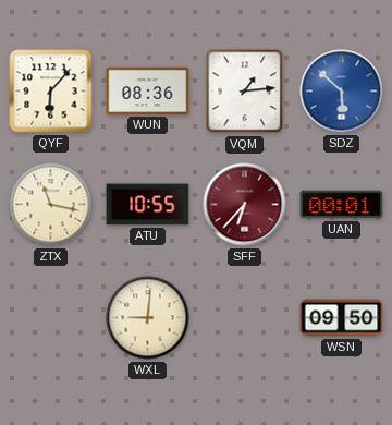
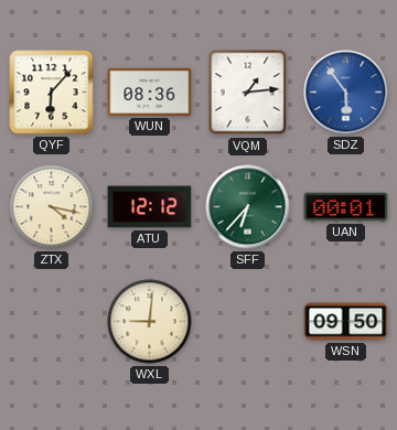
SDZ: 5:52 -> 5:54 (346, 93)
ZTX: 11:17 -> 4:17 (52, 207)
ATU: 10:55 -> 12:12 (150, 207)
SFF dial: burgundy -> green (248, 207)
